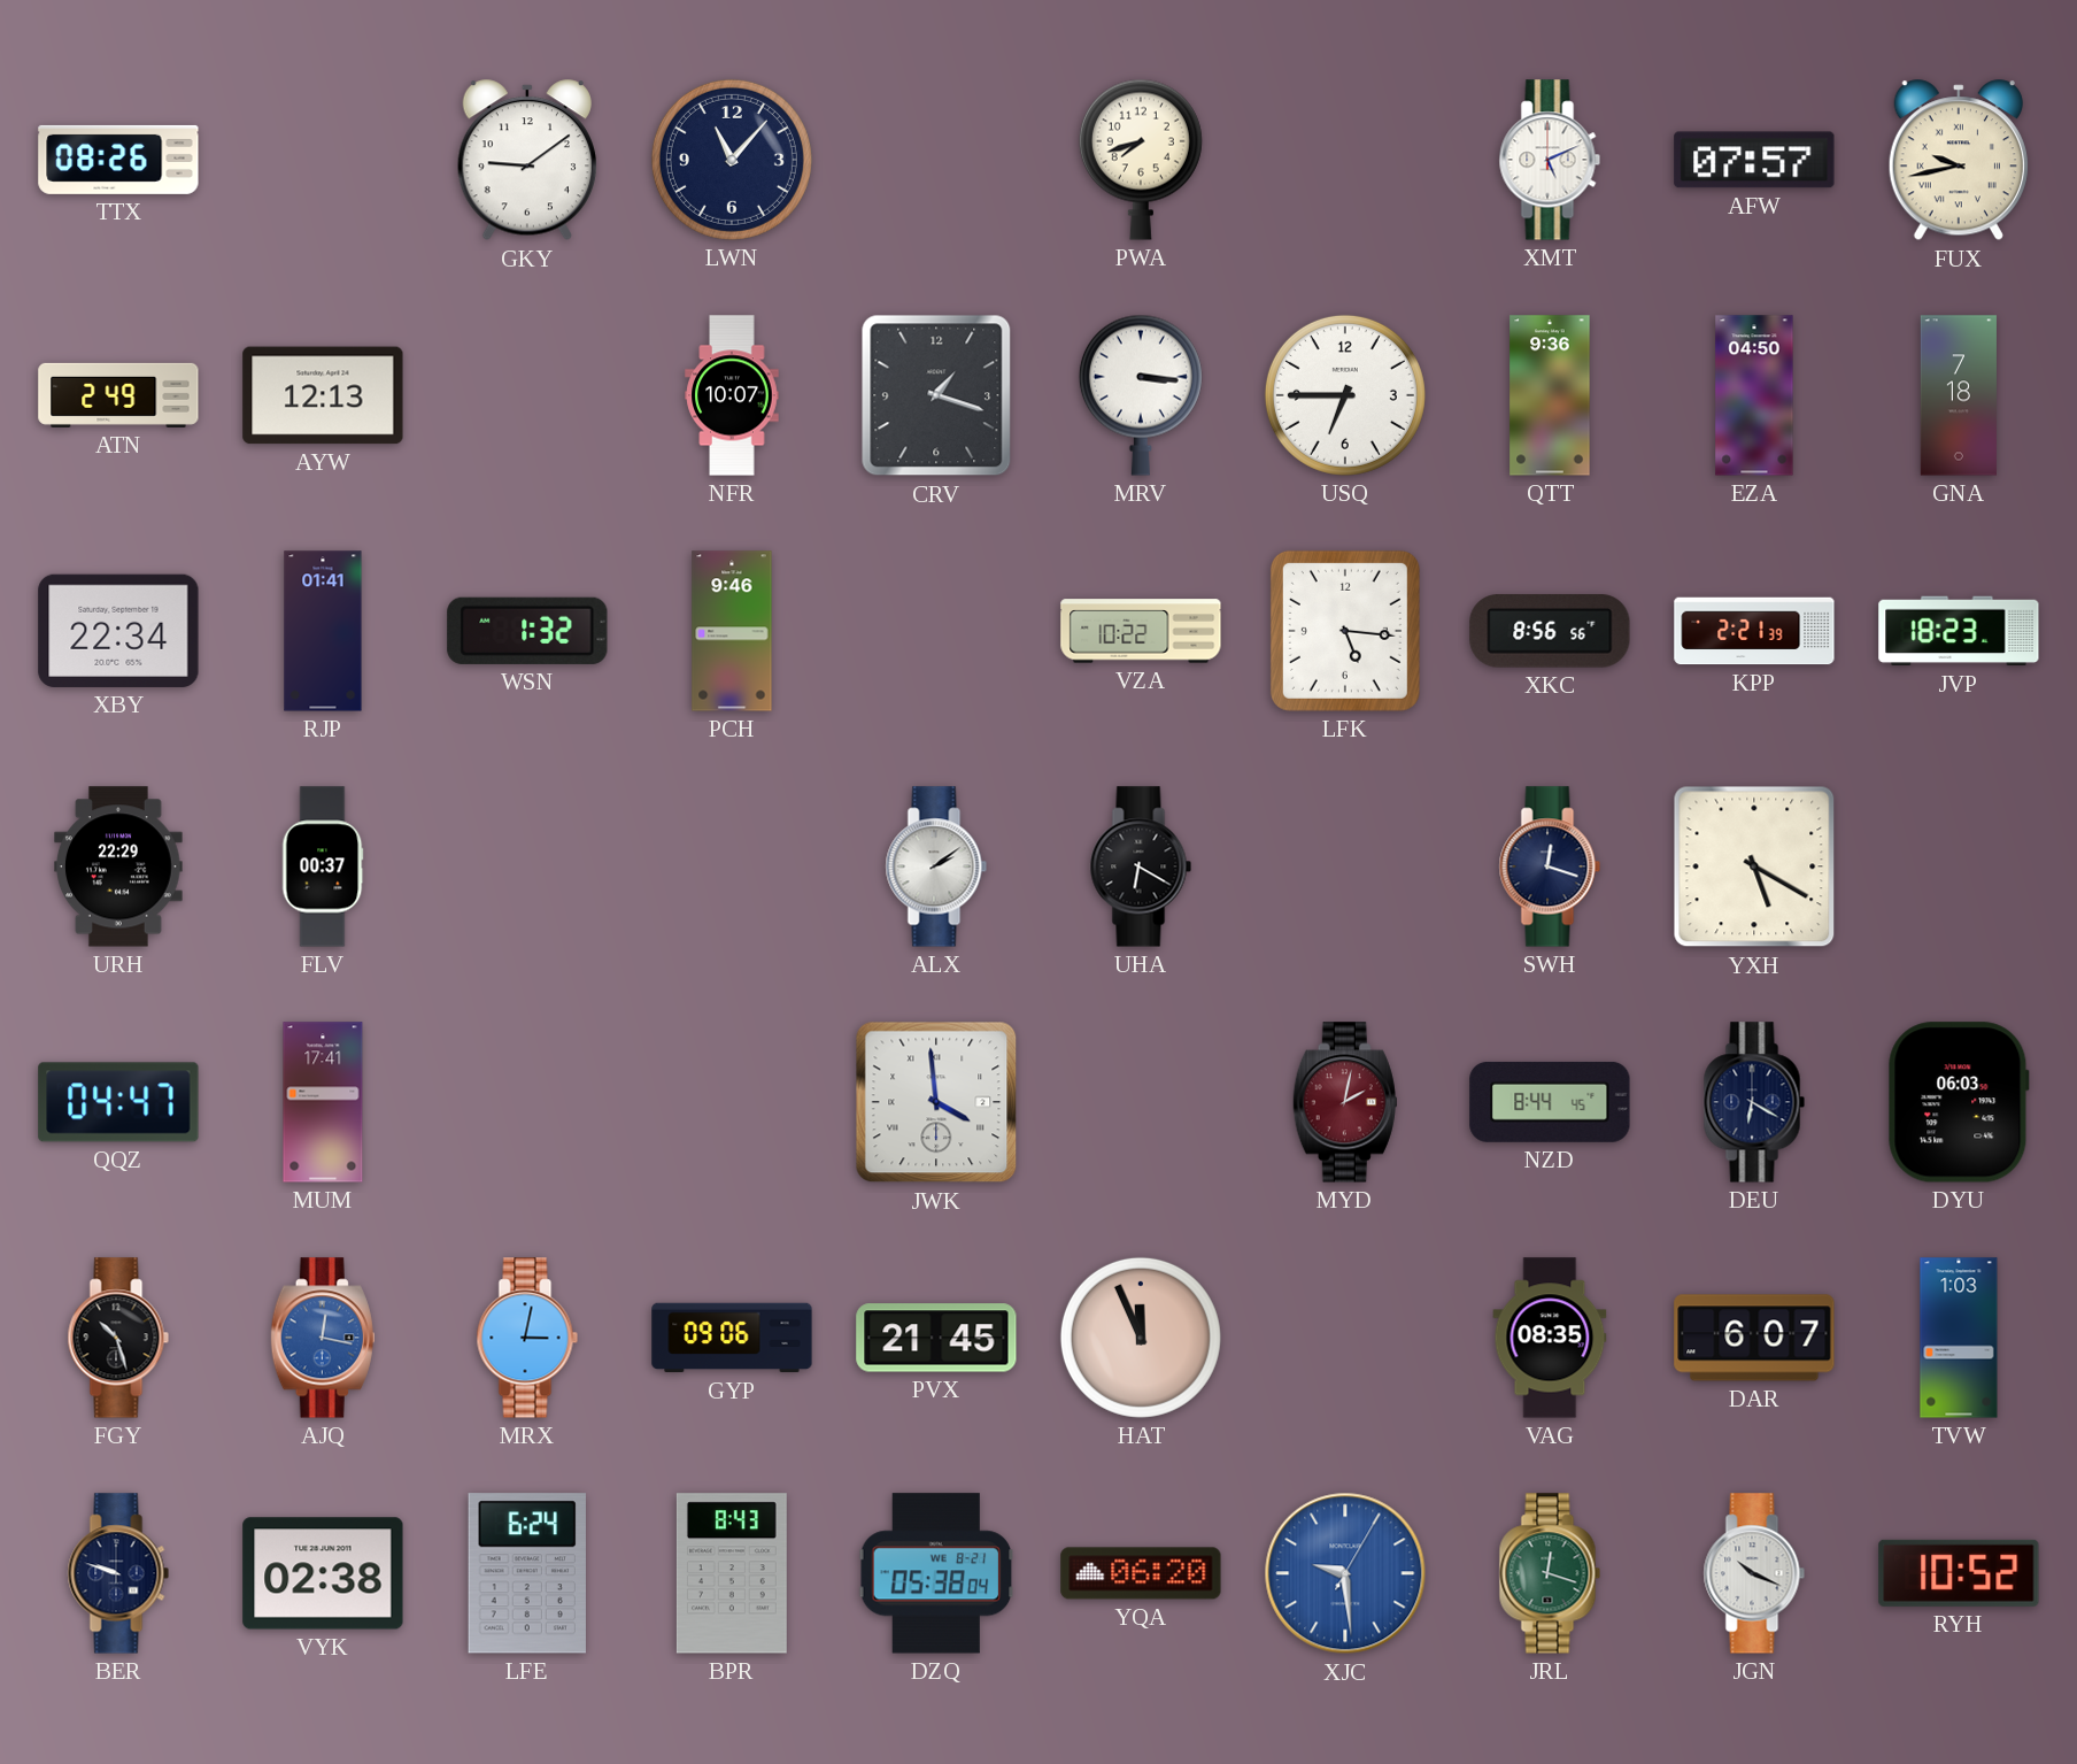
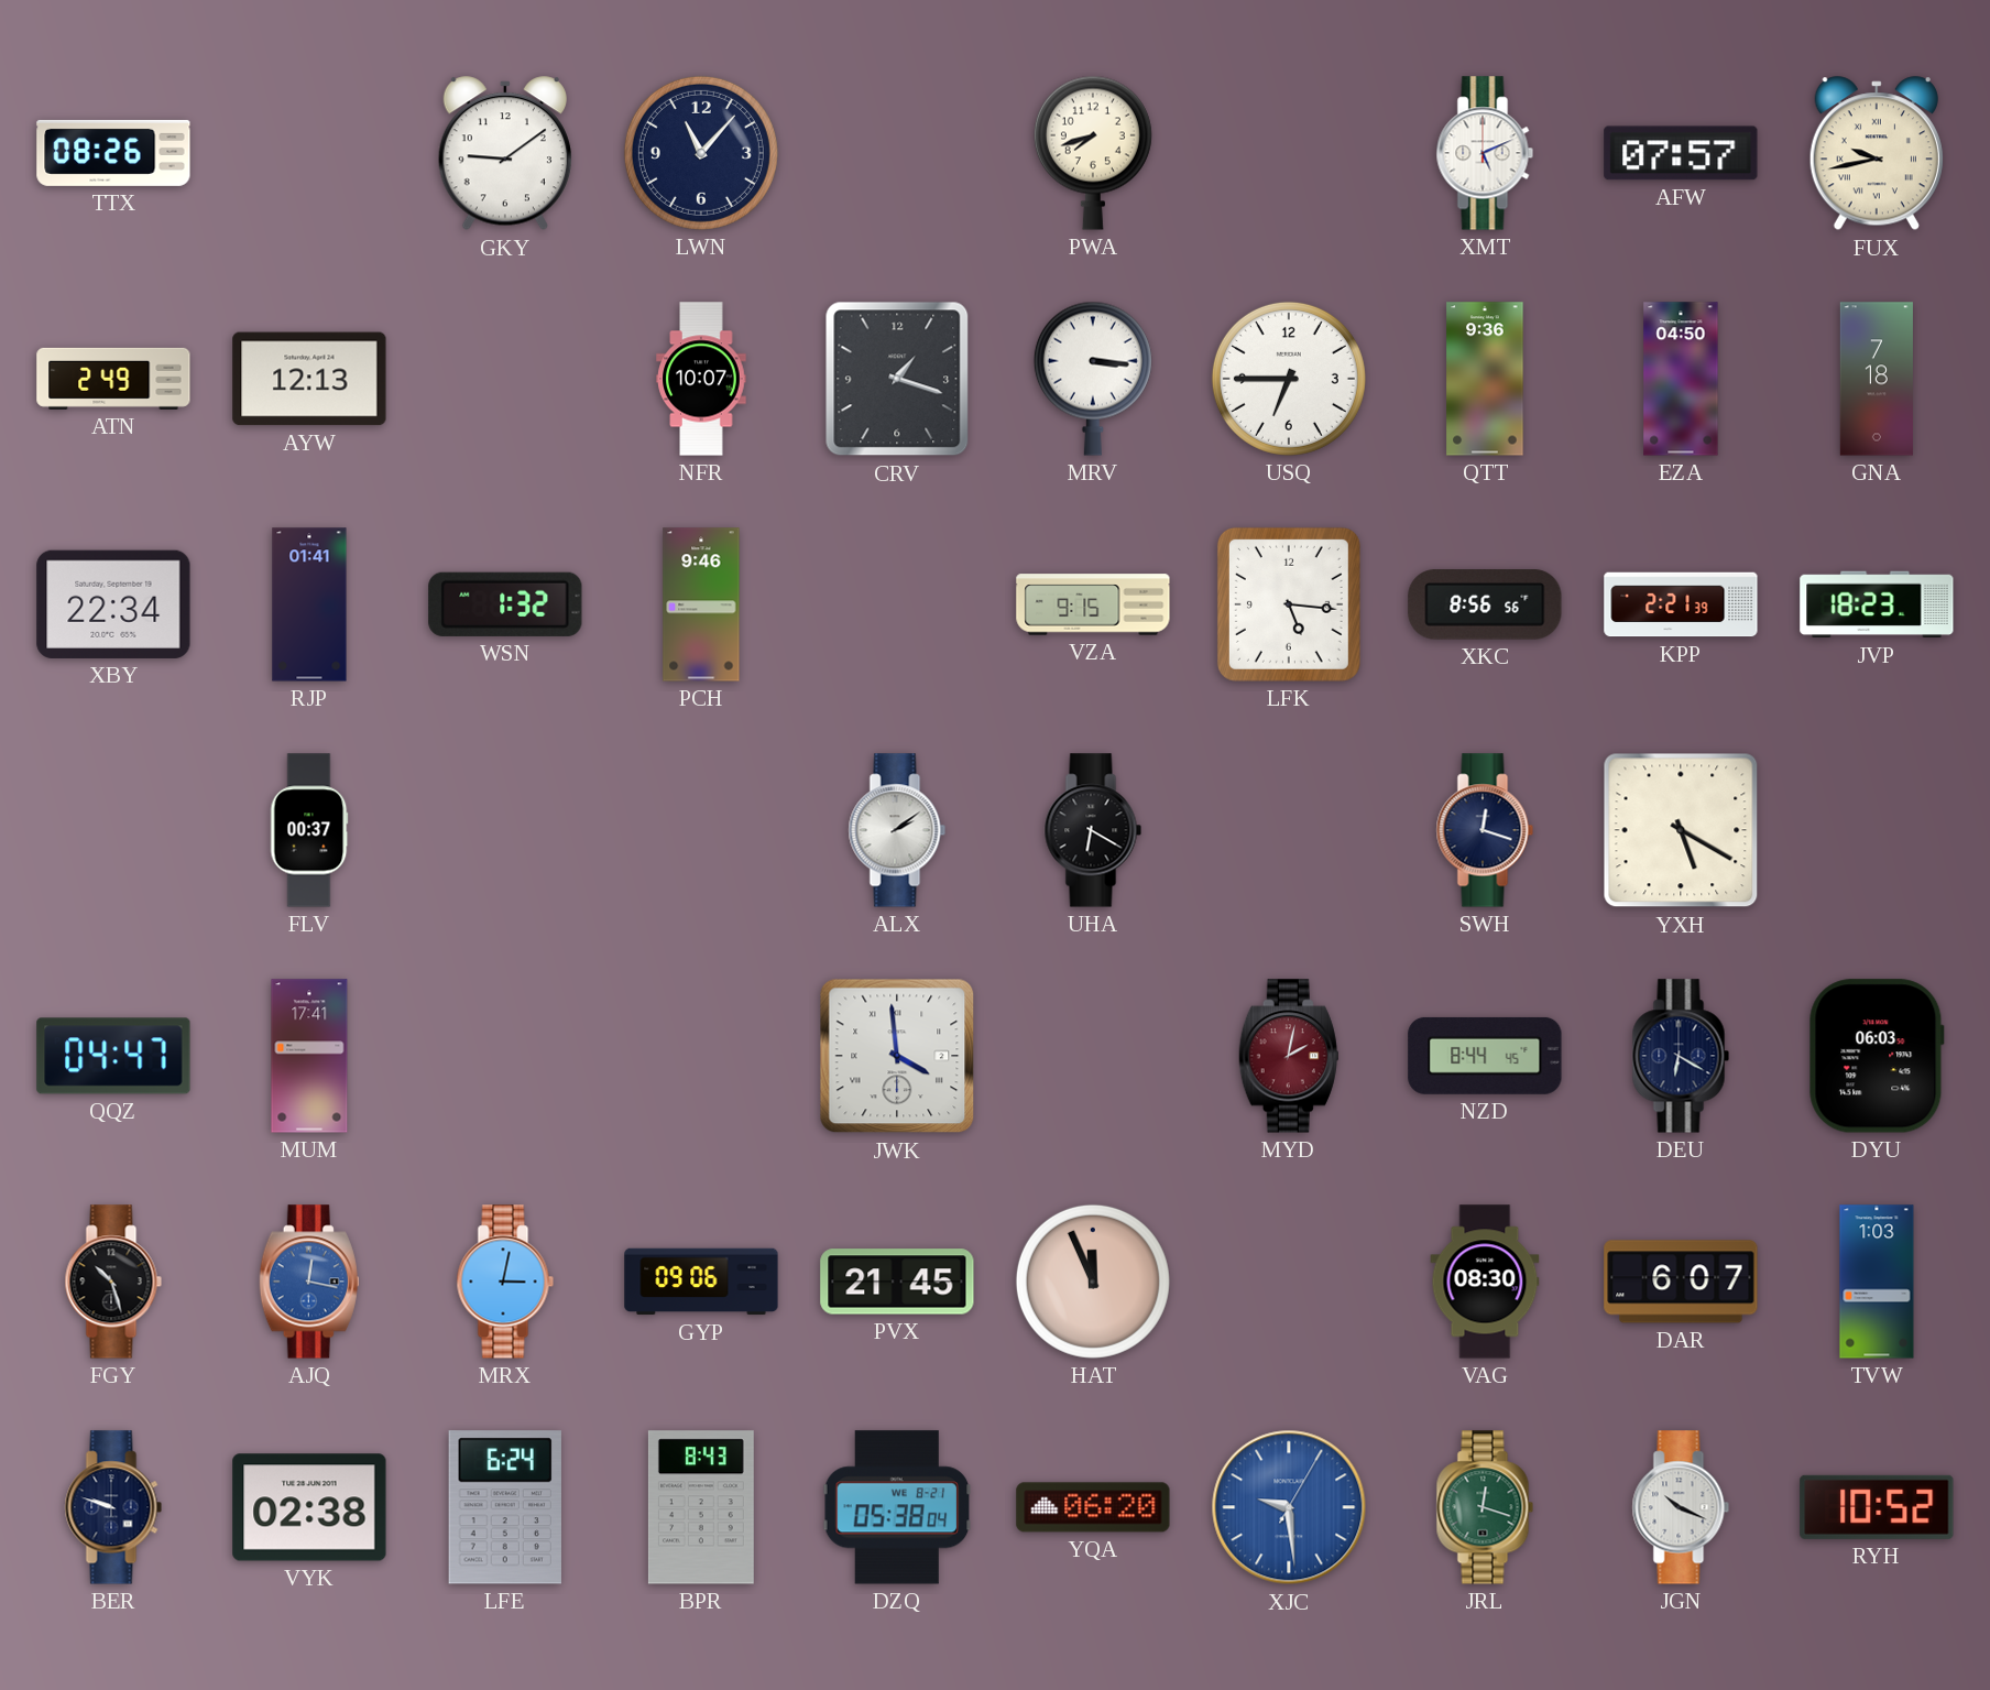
VZA: 10:22 -> 9:15 (1093, 604)
URH: 22:29 -> none (119, 866)
VAG: 08:35 -> 08:30 (1485, 1282)
